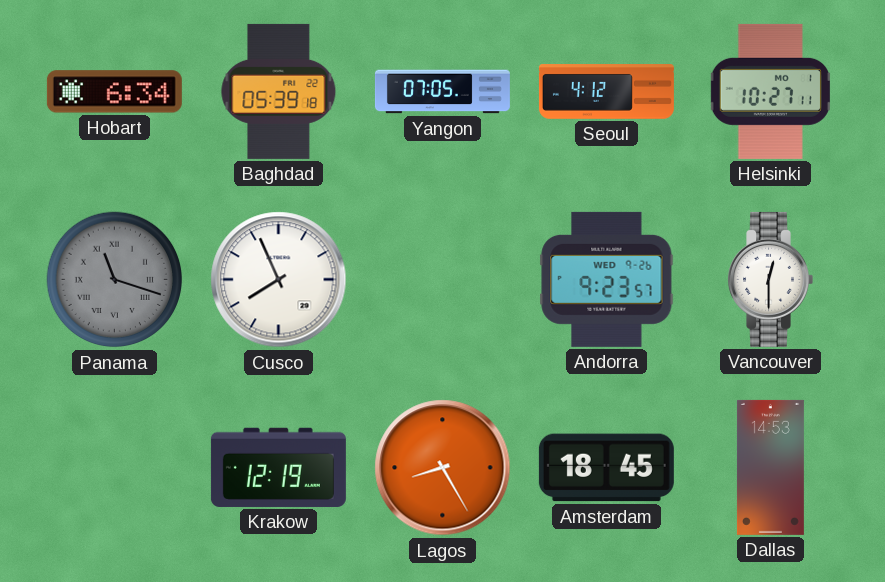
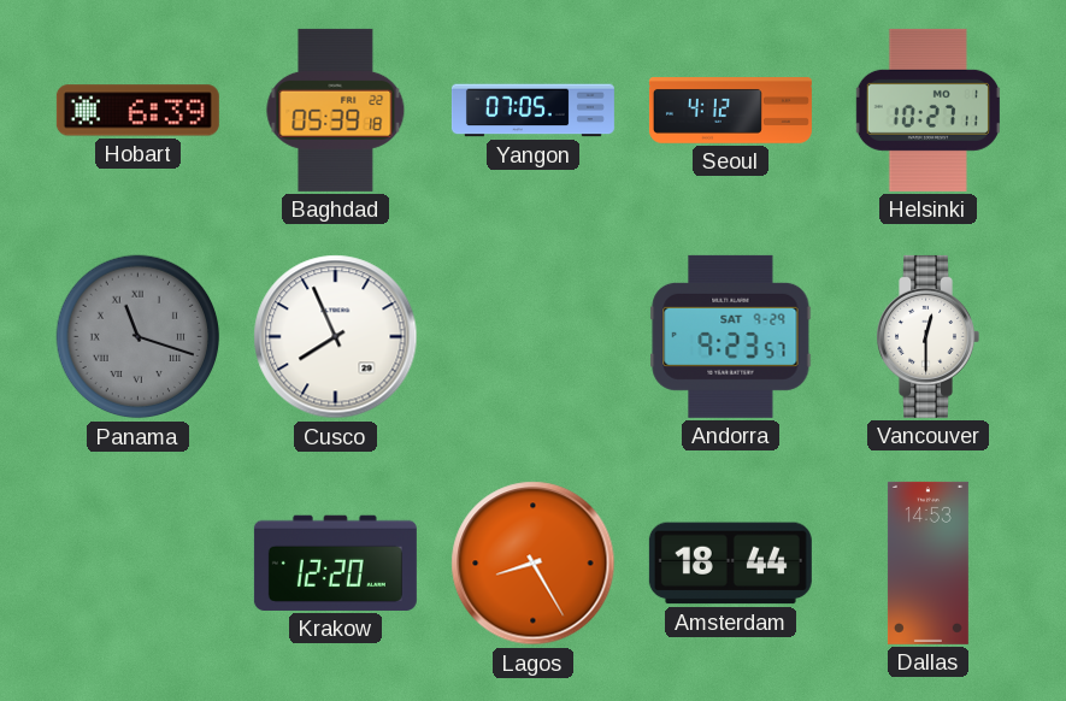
Hobart: 6:34 -> 6:39 (137, 111)
Andorra date: WED 9-26 -> SAT 9-29 (731, 336)
Krakow: 12:19 -> 12:20 (335, 562)
Amsterdam: 18:45 -> 18:44 (730, 564)
